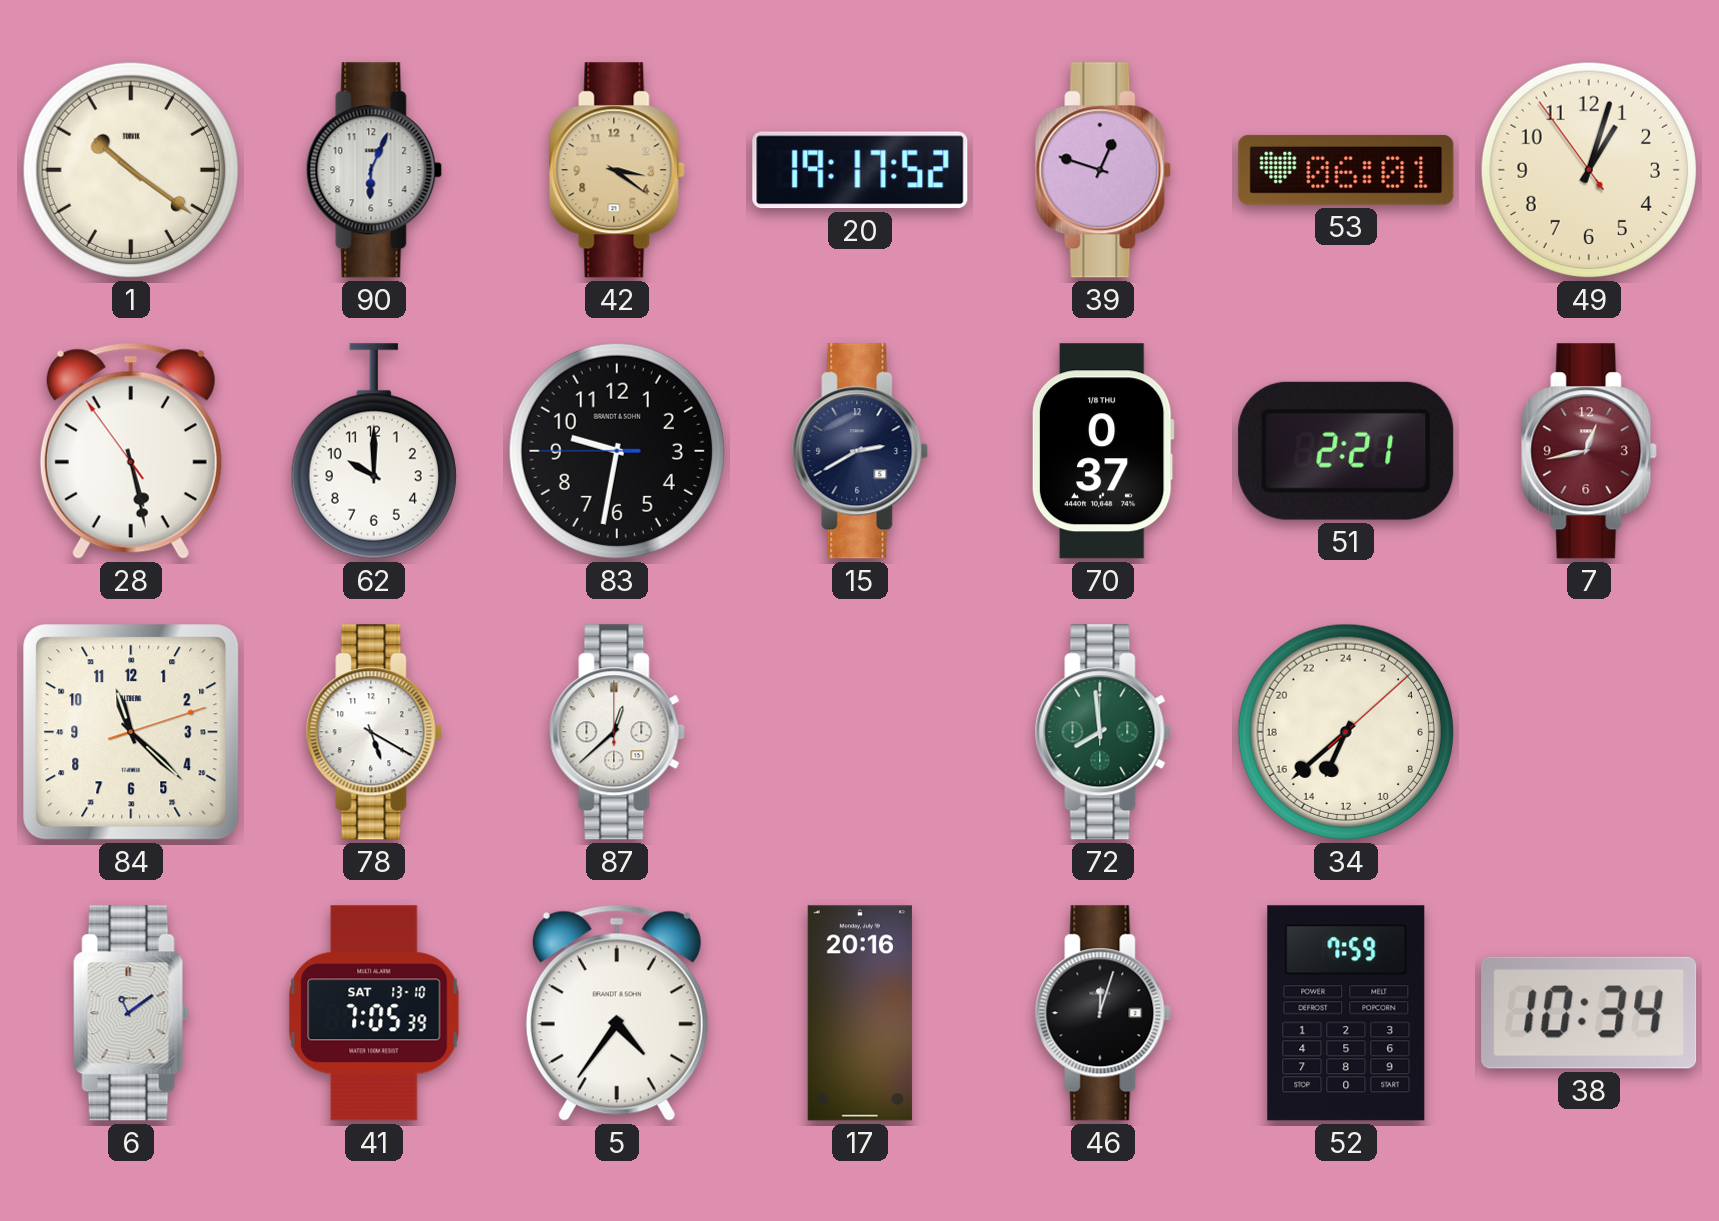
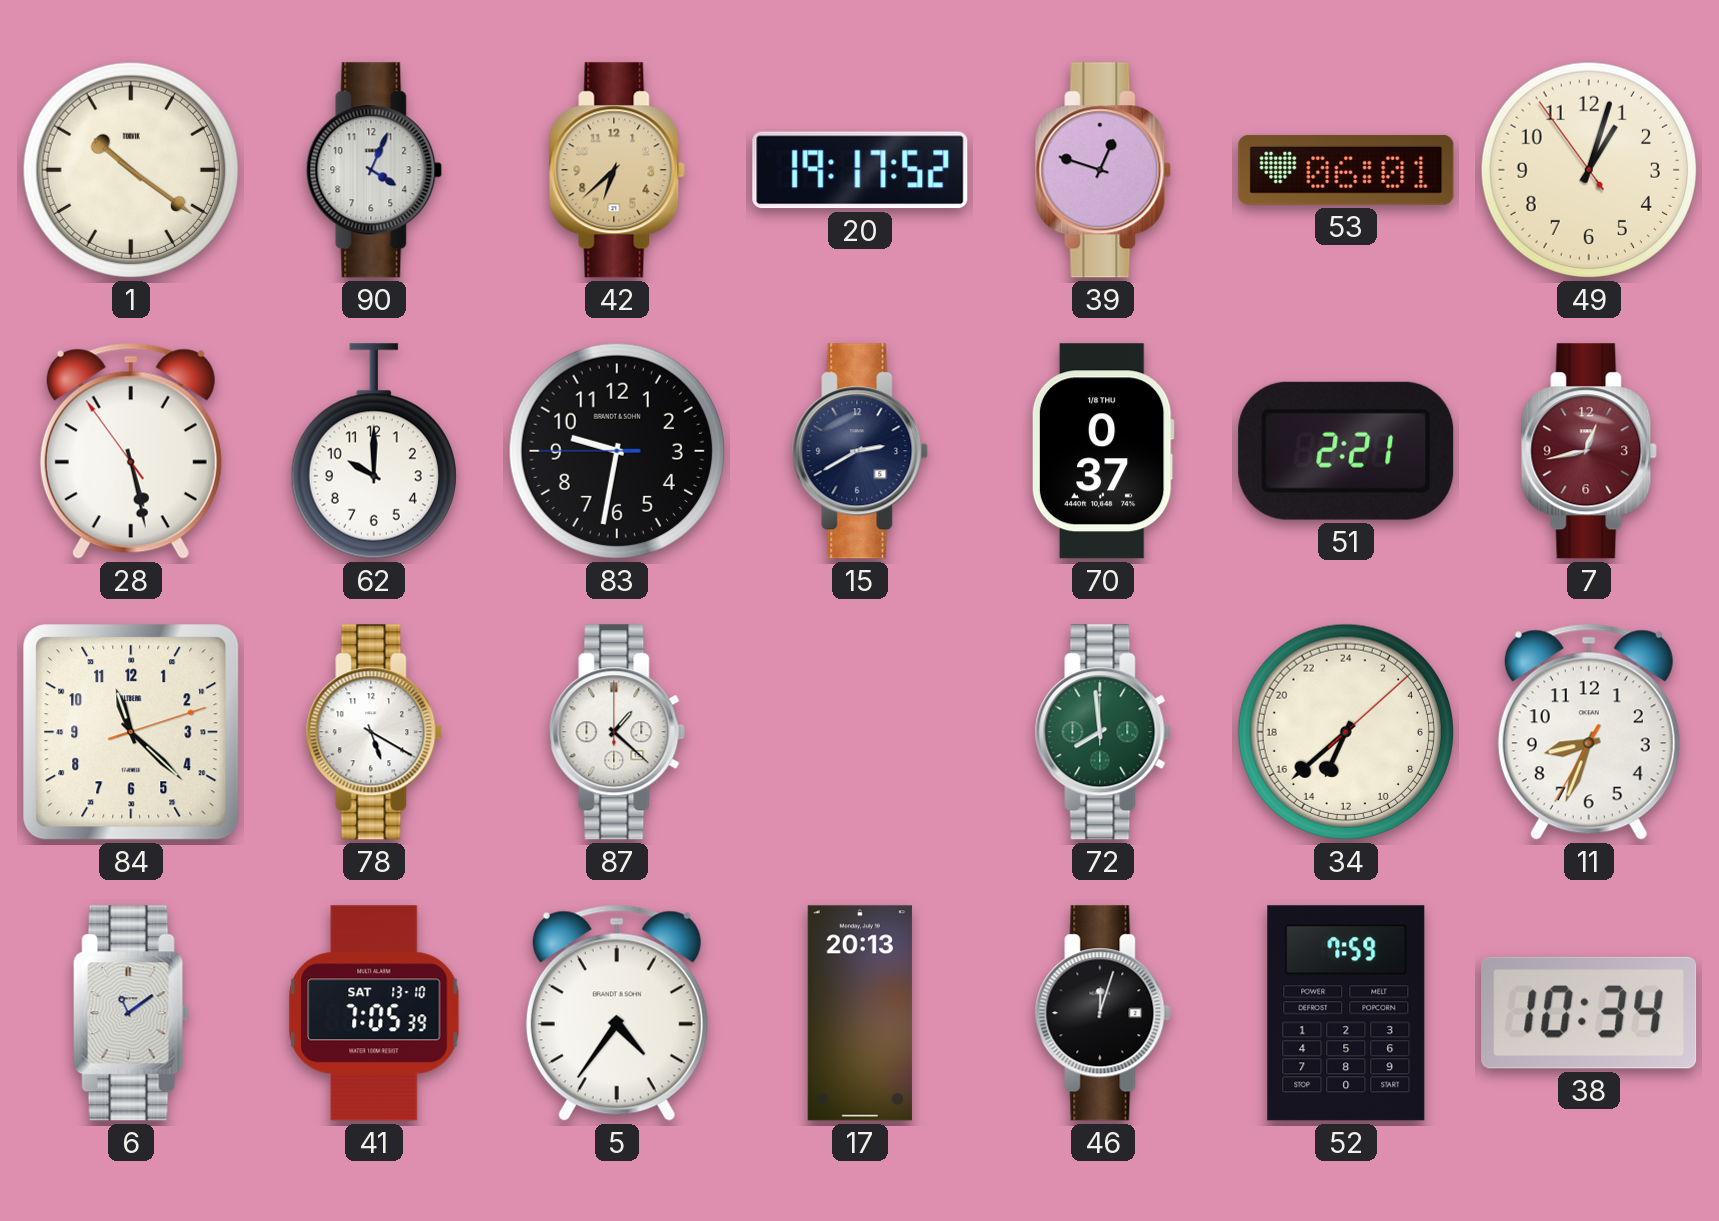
90: 6:04 -> 4:04 (374, 170)
42: 3:21 -> 6:38 (617, 170)
87: 12:38 -> 1:22 (617, 732)
11: none -> 8:33 (1589, 732)
17: 20:16 -> 20:13 (860, 1013)
